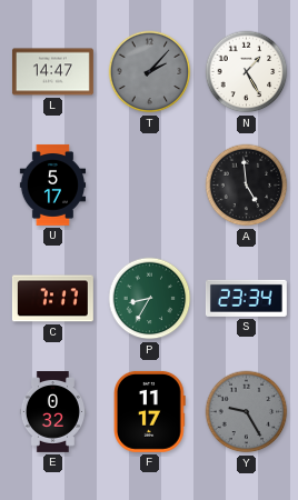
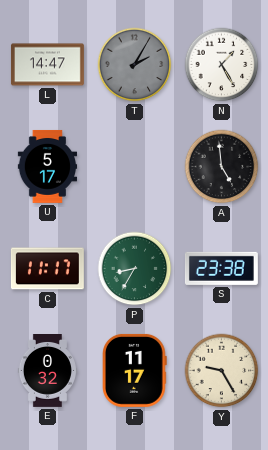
T: 2:07 -> 2:05 (135, 65)
C: 7:17 -> 11:17 (47, 269)
S: 23:34 -> 23:38 (221, 268)
Y dial: grey -> cream (222, 371)
